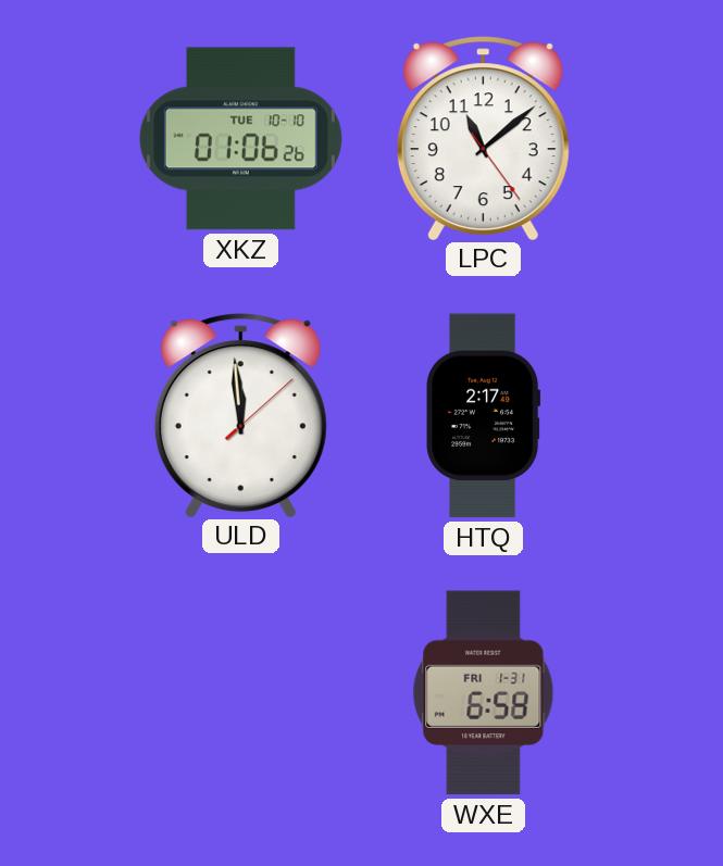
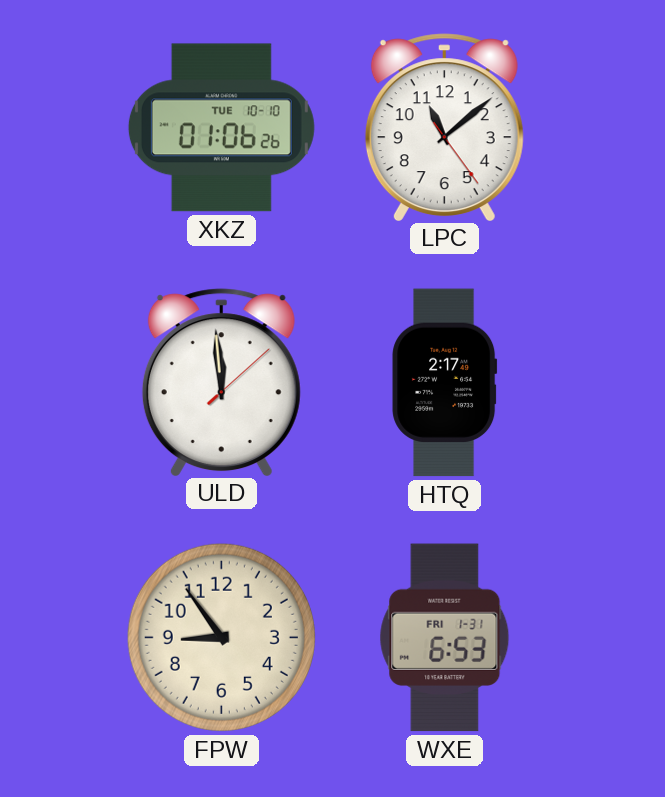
FPW: none -> 8:54 (221, 637)
WXE: 6:58 -> 6:53 (445, 638)
